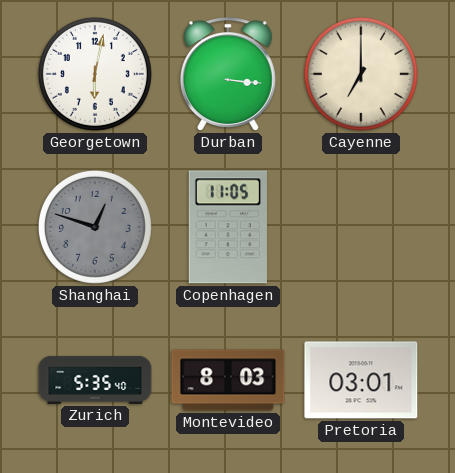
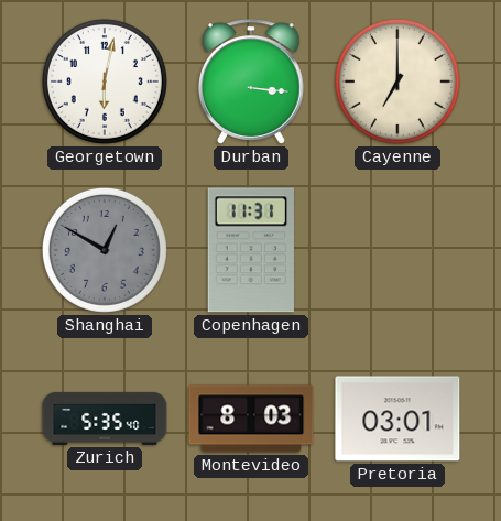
Shanghai: 12:48 -> 12:50 (105, 250)
Copenhagen: 11:05 -> 11:31 (251, 250)
